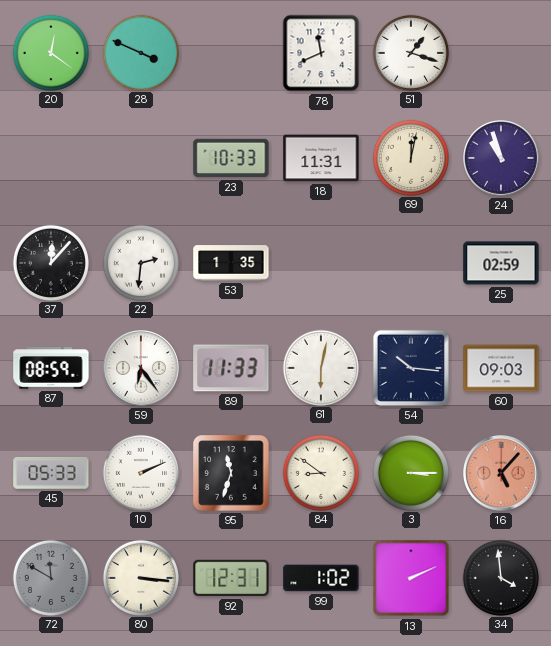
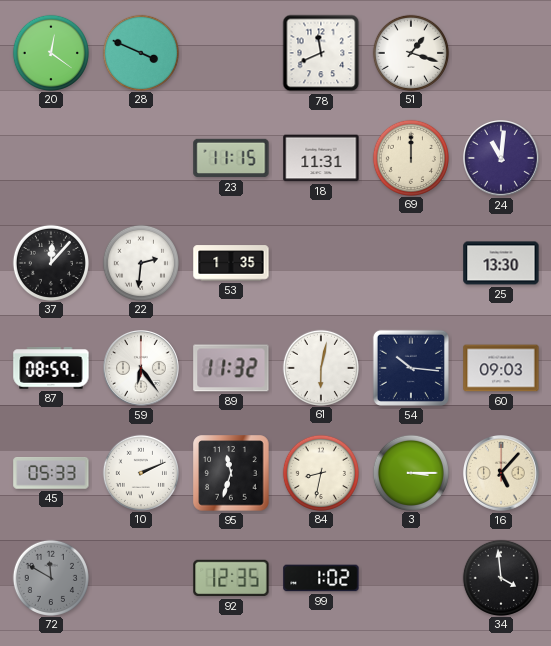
23: 10:33 -> 11:15 (231, 158)
69: 12:02 -> 12:00 (410, 157)
24: 10:57 -> 11:01 (502, 159)
25: 02:59 -> 13:30 (501, 263)
89: 11:33 -> 11:32 (231, 368)
84: 8:51 -> 8:32 (320, 472)
16 dial: salmon -> cream (502, 474)
80: 3:16 -> none (140, 577)
92: 12:31 -> 12:35 (231, 578)
13: 2:11 -> none (411, 578)
